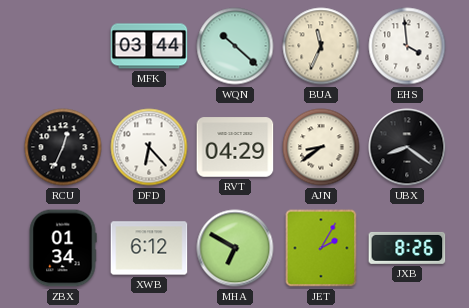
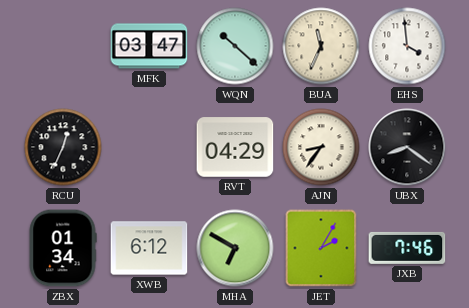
MFK: 03:44 -> 03:47 (149, 46)
DFD: 6:23 -> none (149, 147)
AJN: 8:39 -> 8:36 (321, 147)
JXB: 8:26 -> 7:46 (407, 248)
